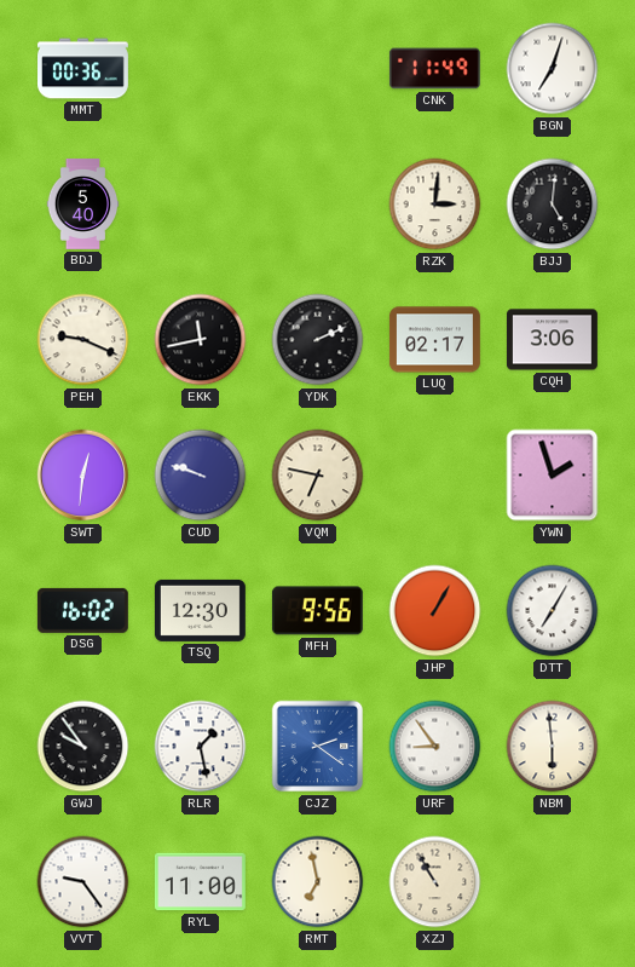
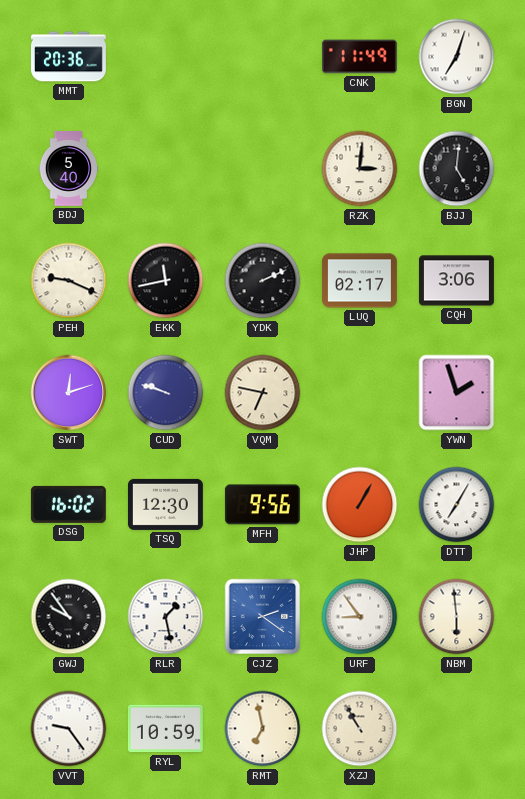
MMT: 00:36 -> 20:36 (69, 57)
SWT: 12:31 -> 12:12 (69, 393)
RYL: 11:00 -> 10:59 (165, 729)
